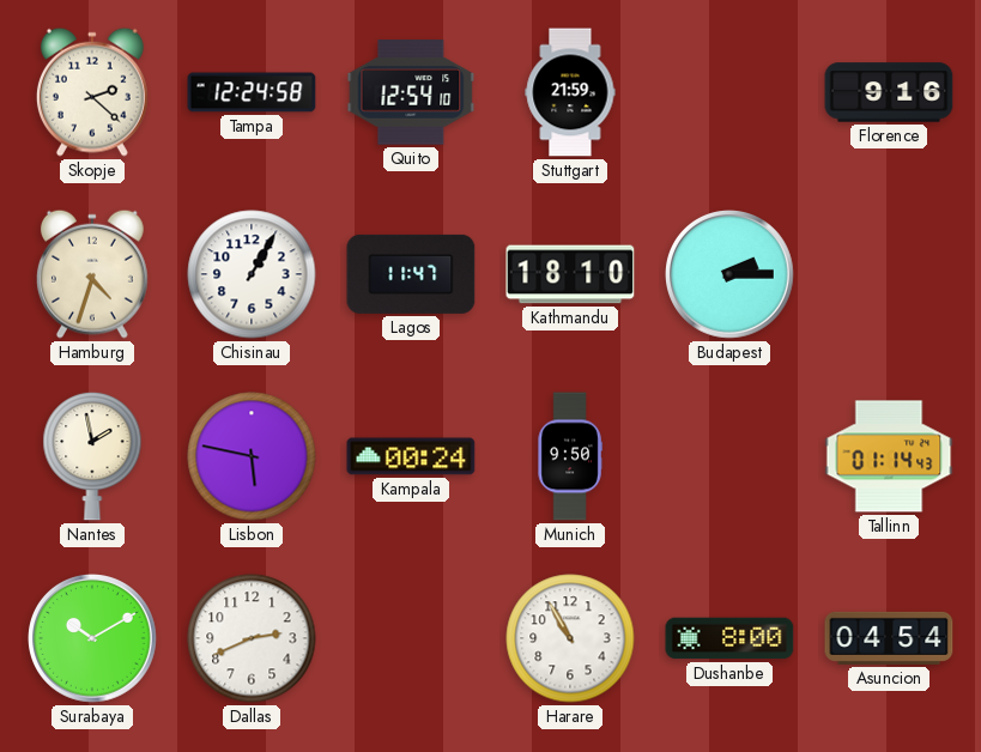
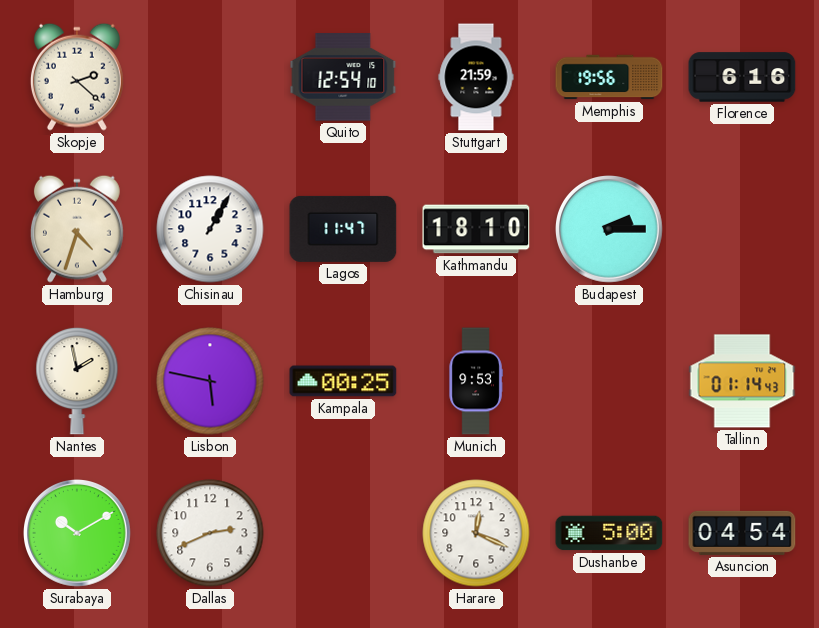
Tampa: 12:24 -> none (252, 92)
Memphis: none -> 19:56 (609, 77)
Florence: 9:16 -> 6:16 (742, 77)
Kampala: 00:24 -> 00:25 (343, 381)
Munich: 9:50 -> 9:53 (476, 381)
Harare: 10:55 -> 12:19 (476, 533)
Dushanbe: 8:00 -> 5:00 (609, 533)
